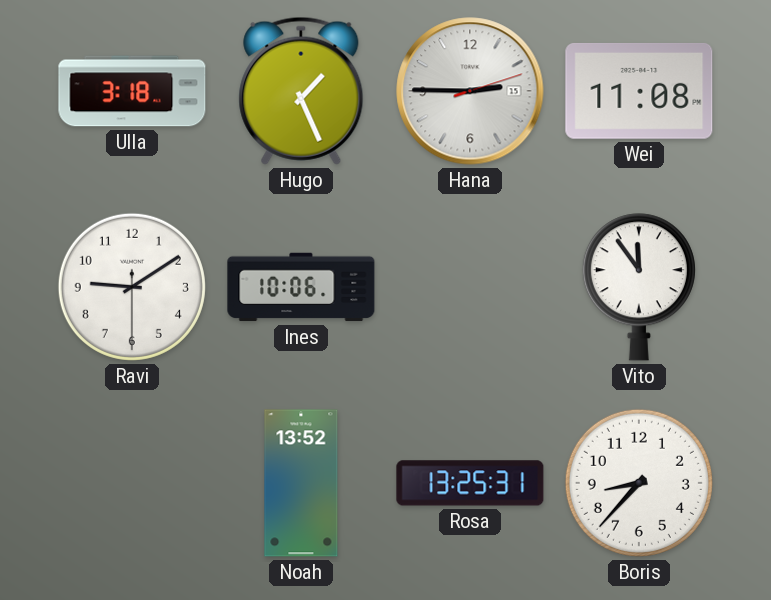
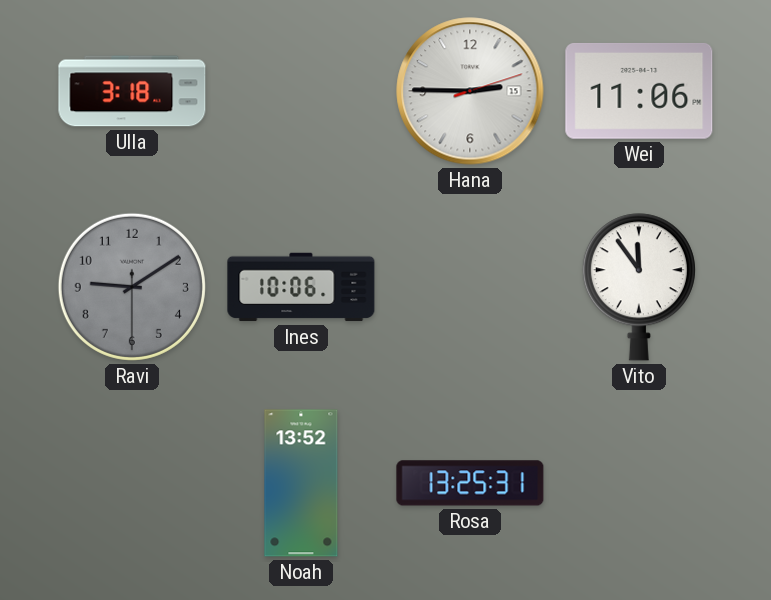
Hugo: 1:26 -> none (301, 91)
Wei: 11:08 -> 11:06 (639, 91)
Ravi dial: white -> grey (132, 287)
Boris: 8:37 -> none (639, 483)
